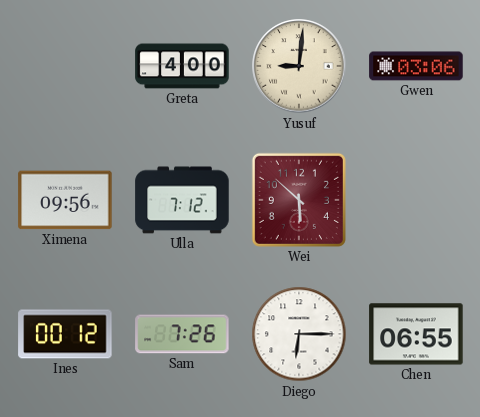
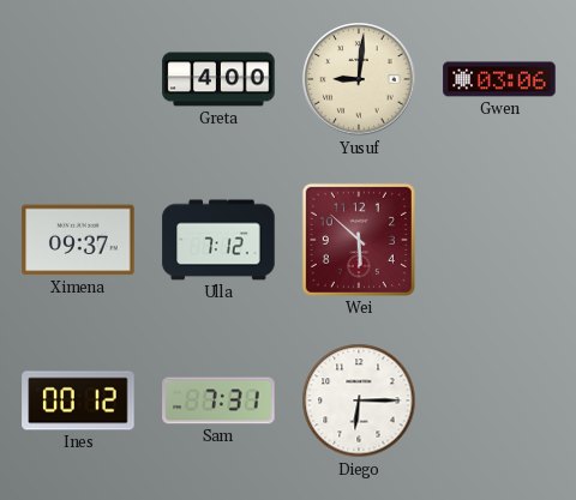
Ximena: 09:56 -> 09:37 (78, 240)
Sam: 7:26 -> 7:31 (218, 400)
Chen: 06:55 -> none (416, 334)
